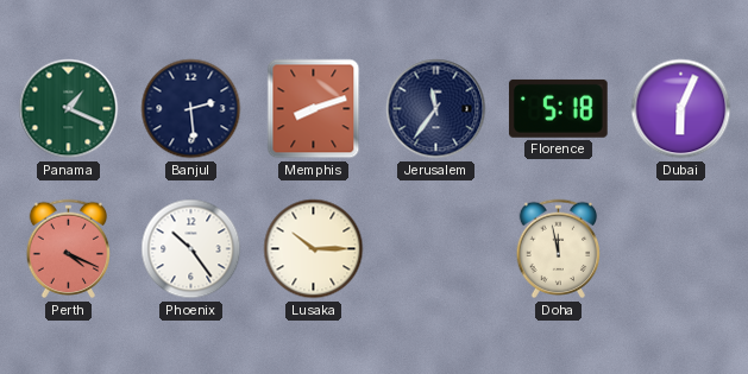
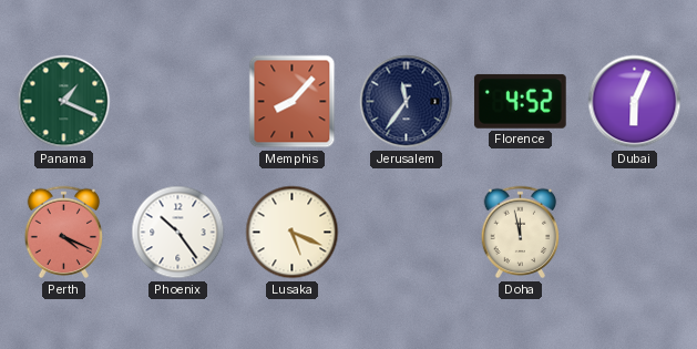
Banjul: 2:29 -> none (191, 109)
Memphis: 8:12 -> 8:07 (293, 102)
Florence: 5:18 -> 4:52 (520, 101)
Lusaka: 10:15 -> 5:19 (293, 233)
